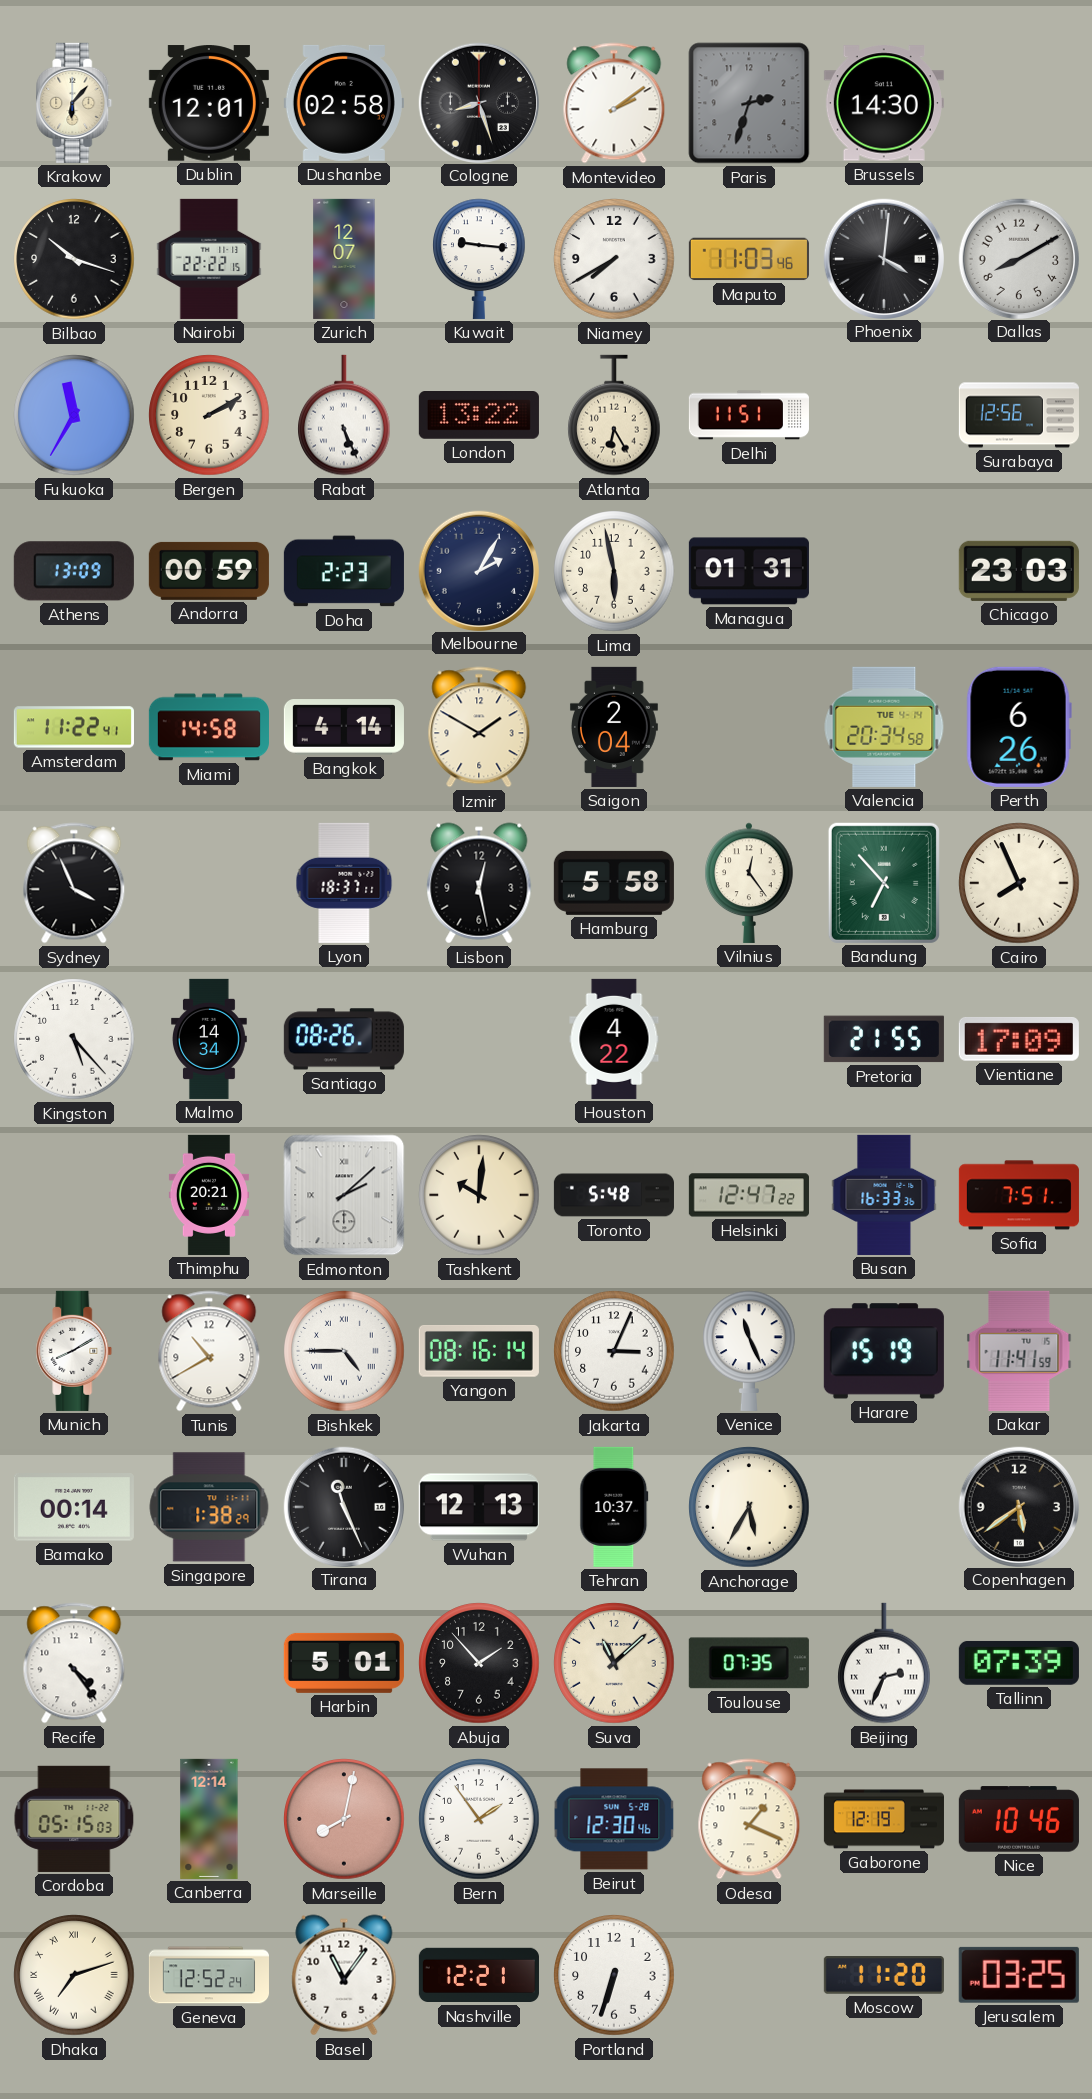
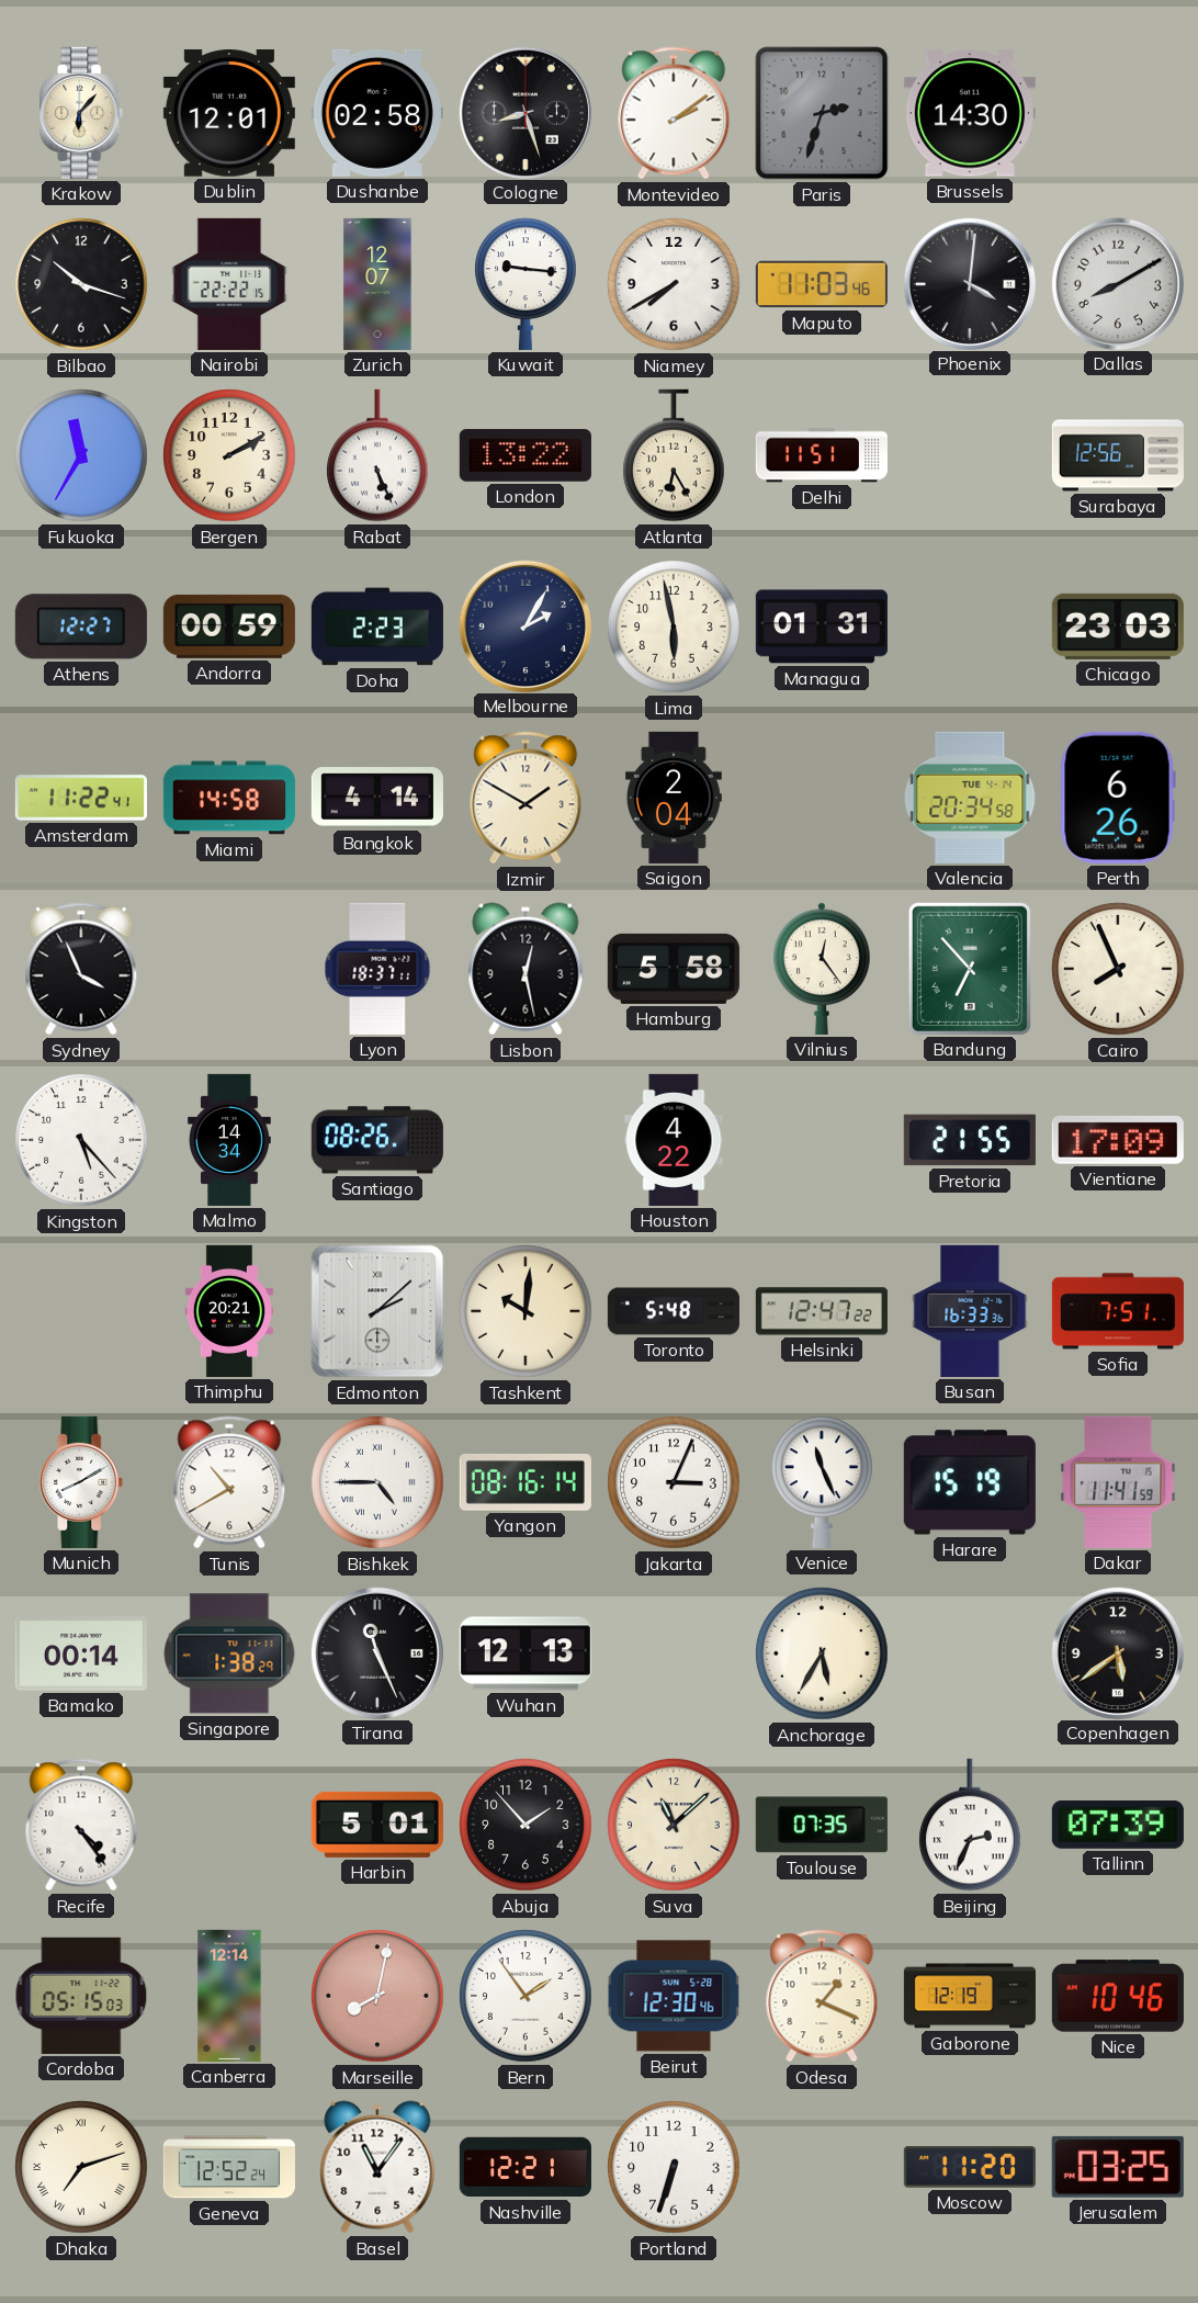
Athens: 13:09 -> 12:27 (81, 626)
Tehran: 10:37 -> none (614, 1507)
